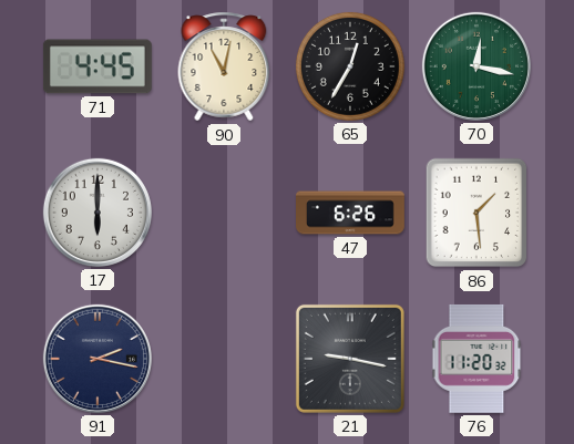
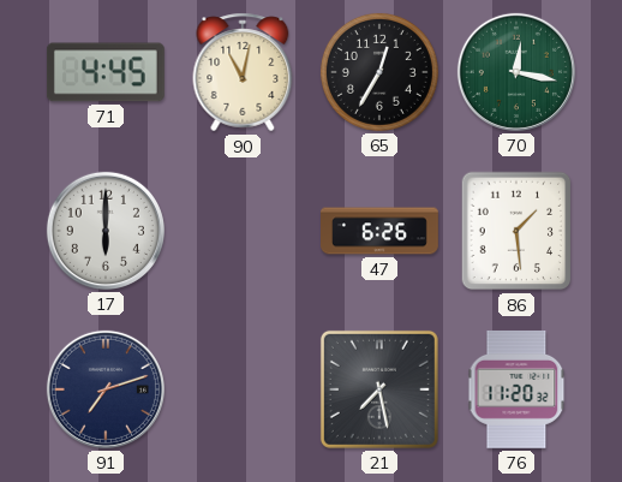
91: 2:17 -> 7:12 (106, 389)
21: 9:17 -> 7:28 (379, 389)
